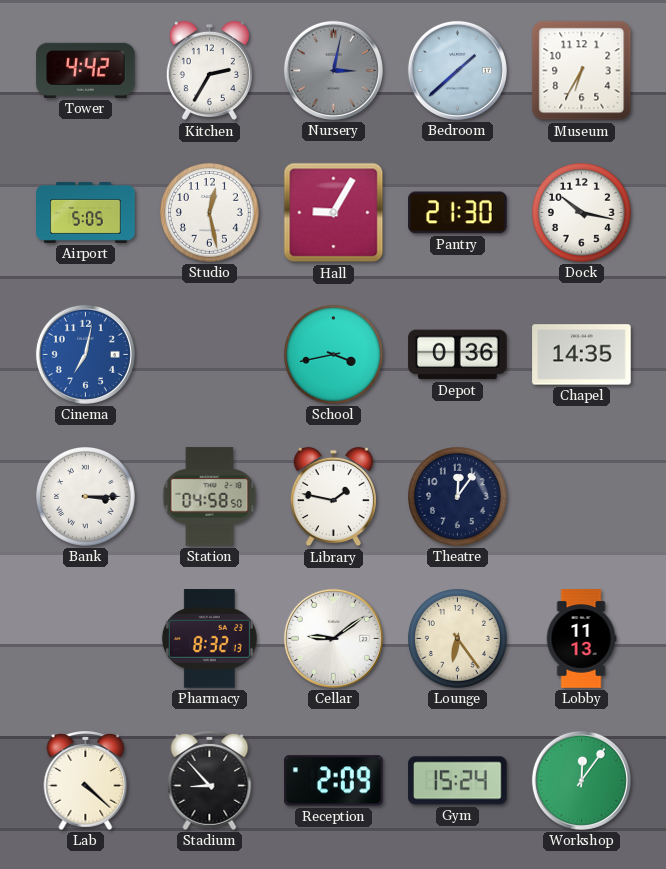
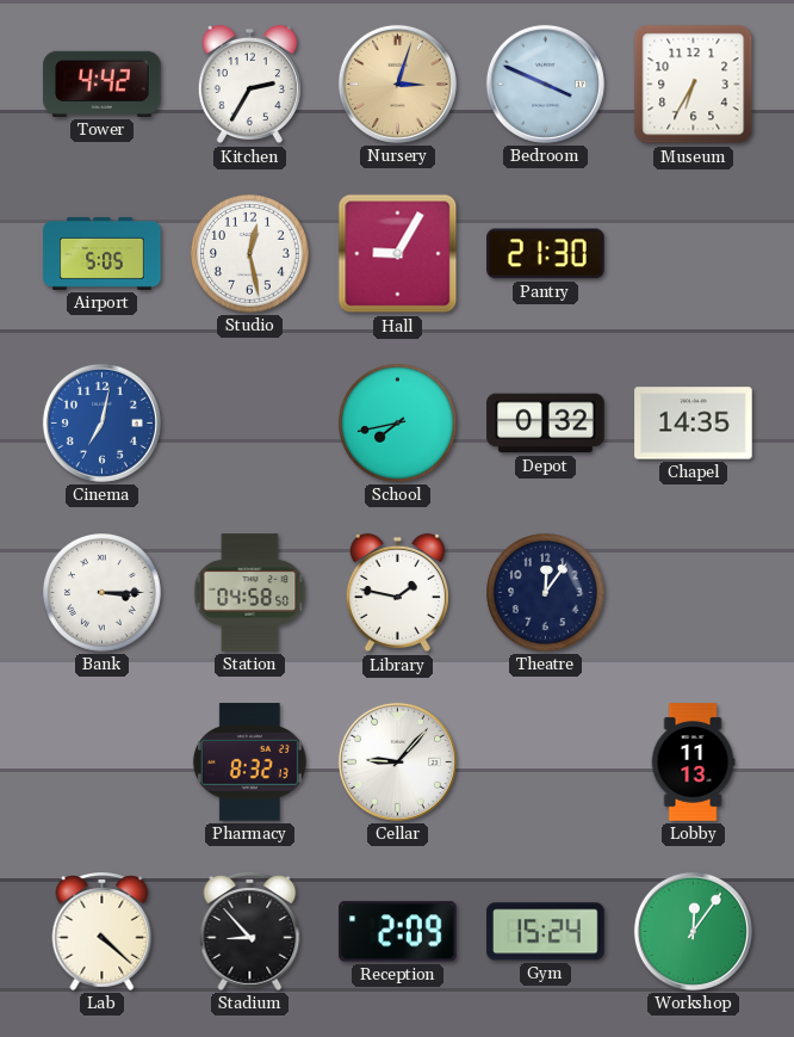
Nursery: 3:02 -> 3:03 (397, 84)
Nursery dial: grey -> champagne (397, 84)
Bedroom: 1:38 -> 3:49 (545, 84)
Dock: 10:17 -> none (582, 213)
School: 3:43 -> 7:43 (398, 424)
Depot: 0:36 -> 0:32 (546, 424)
Cellar: 9:09 -> 9:07 (397, 761)
Lounge: 6:24 -> none (458, 639)
